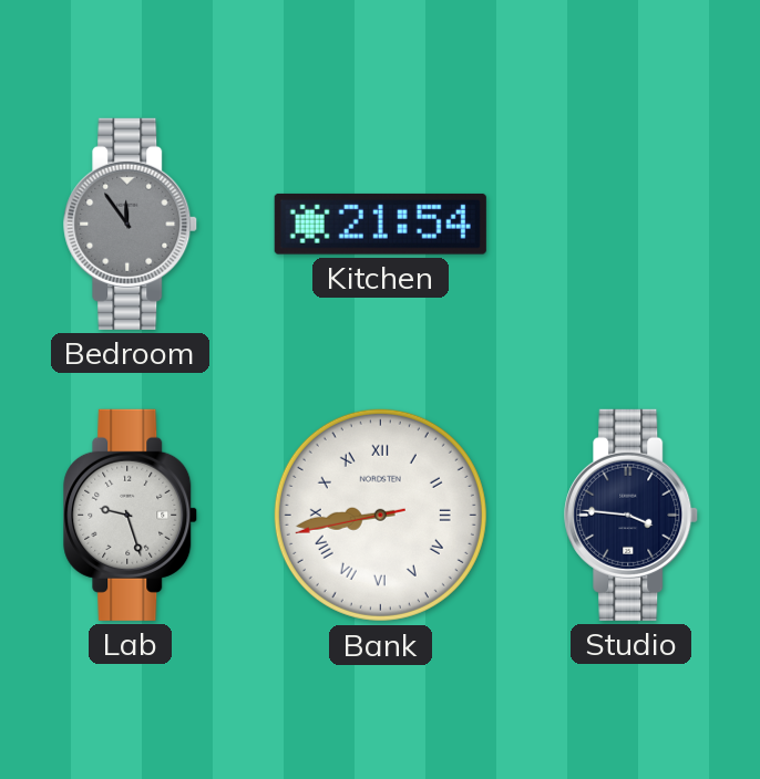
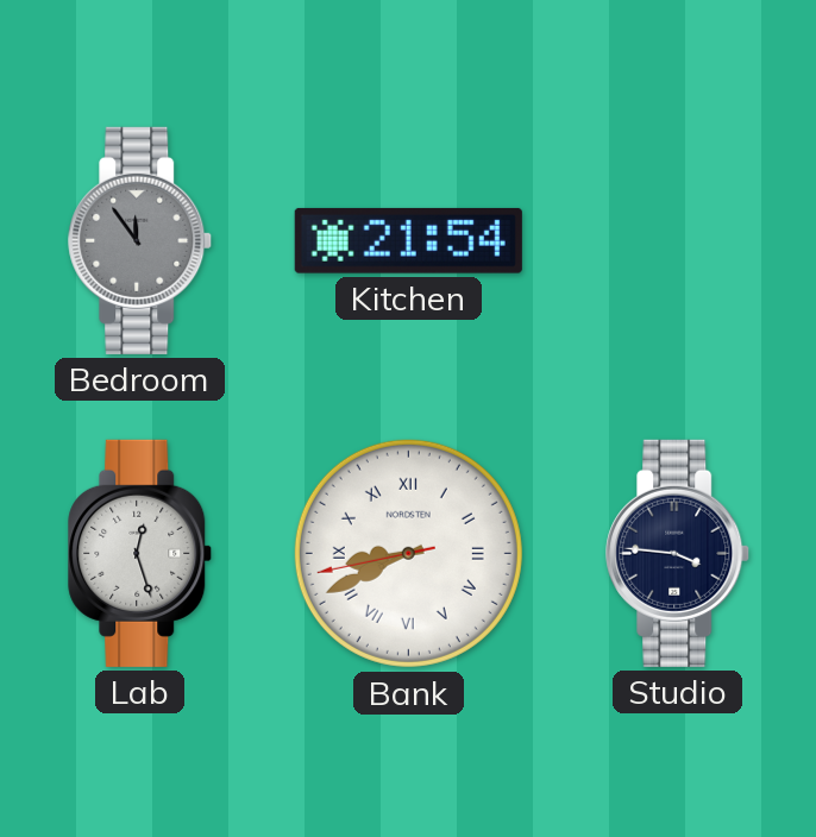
Lab: 9:27 -> 12:27 (140, 553)
Bank: 8:43 -> 8:40 (408, 553)
